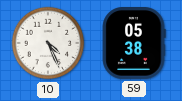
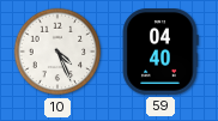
59: 05:38 -> 04:40 (161, 53)
